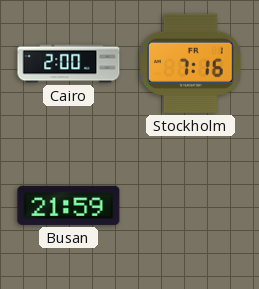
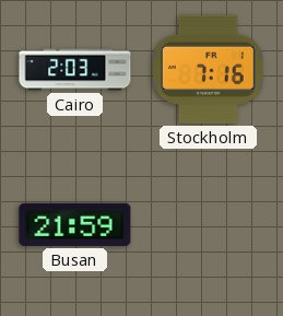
Cairo: 2:00 -> 2:03 (75, 70)
